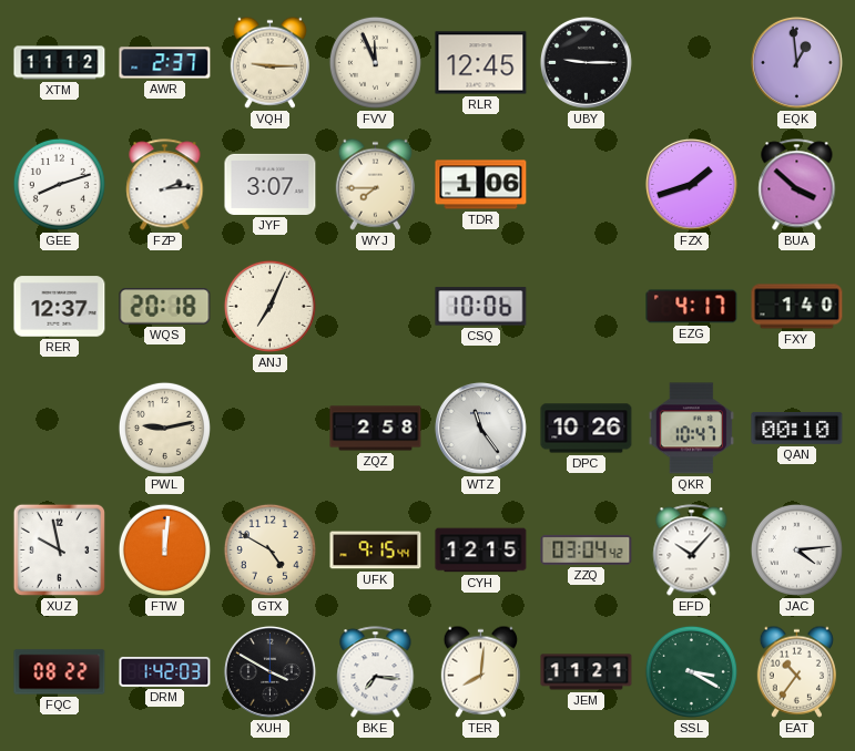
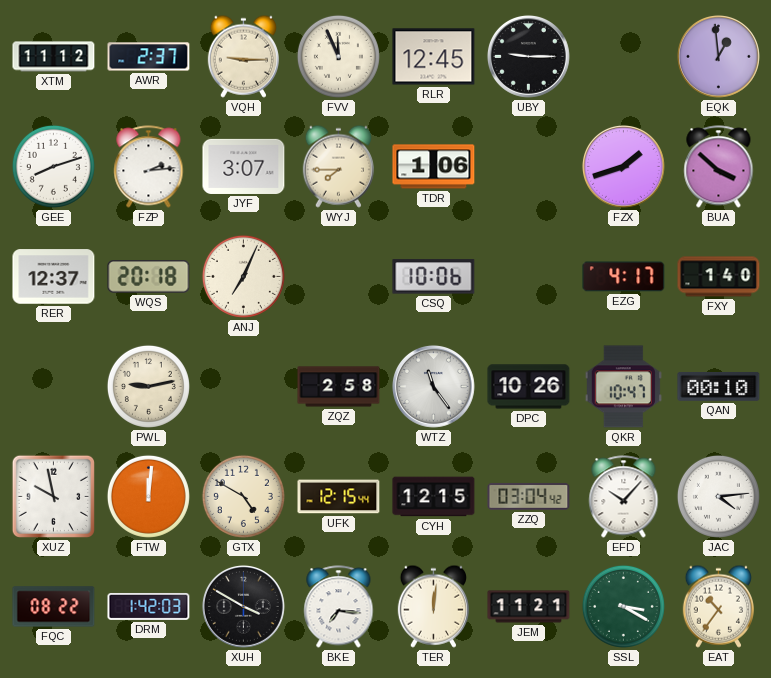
UFK: 9:15 -> 12:15 (339, 497)
TER: 8:01 -> 12:01 (433, 606)
